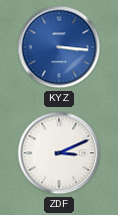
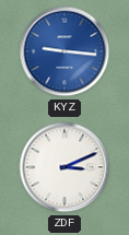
KYZ: 3:16 -> 9:16 (64, 51)
